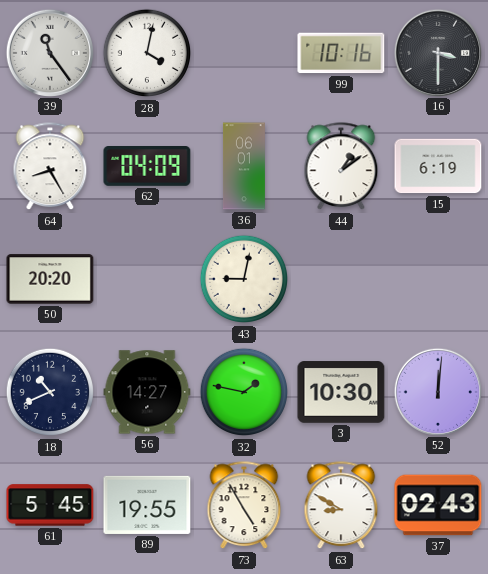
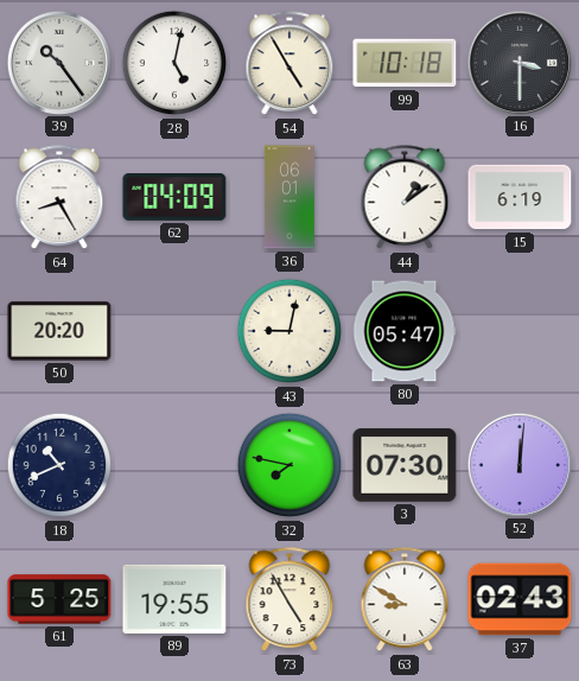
39: 11:24 -> 10:24 (58, 62)
28: 4:02 -> 5:02 (174, 63)
54: none -> 4:55 (289, 64)
99: 10:16 -> 10:18 (405, 63)
80: none -> 05:47 (405, 331)
56: 14:27 -> none (147, 392)
32: 1:47 -> 7:47 (289, 465)
3: 10:30 -> 07:30 (405, 465)
61: 5:45 -> 5:25 (59, 599)
